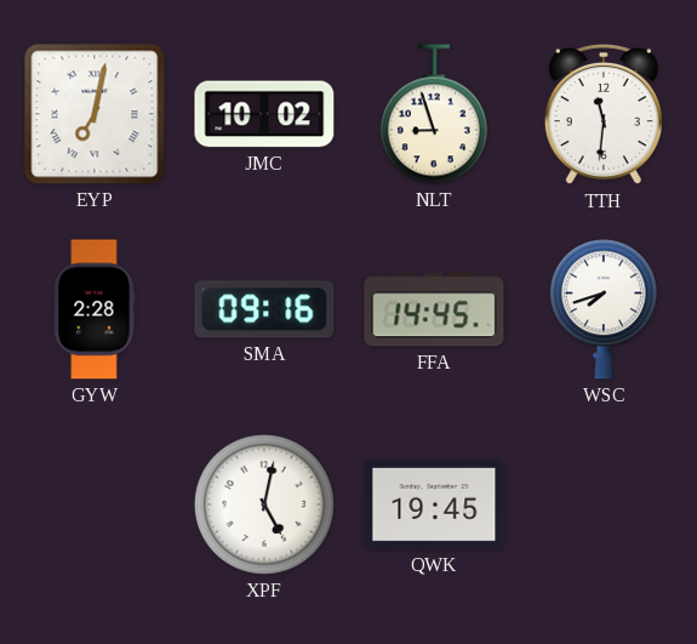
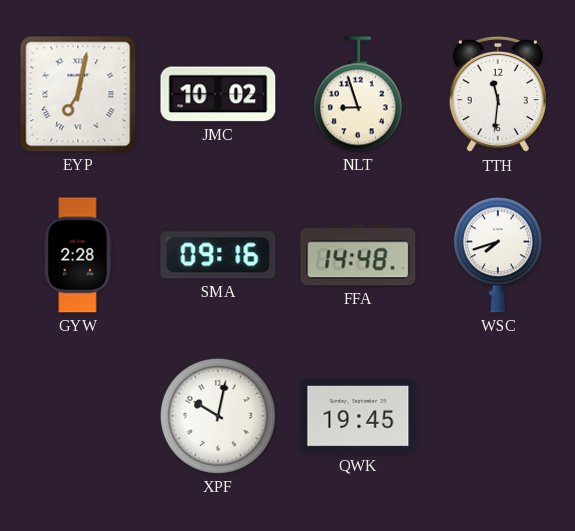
FFA: 14:45 -> 14:48 (358, 255)
XPF: 5:02 -> 10:02 (218, 416)
